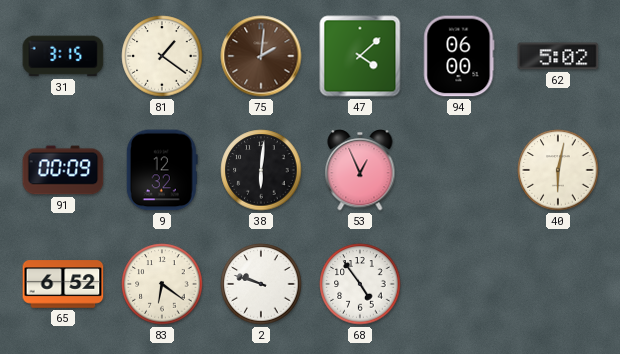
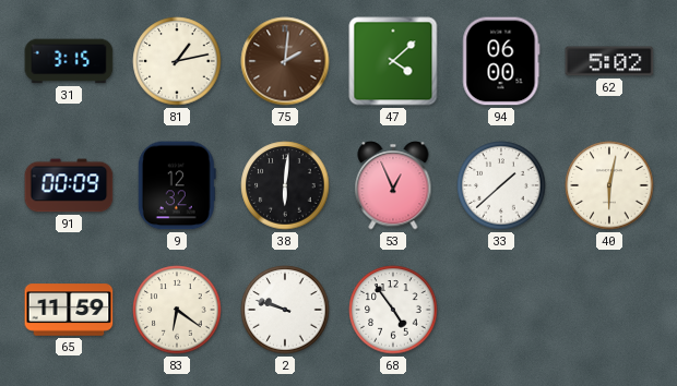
81: 1:21 -> 1:13 (177, 61)
33: none -> 1:38 (501, 185)
65: 6:52 -> 11:59 (69, 310)
